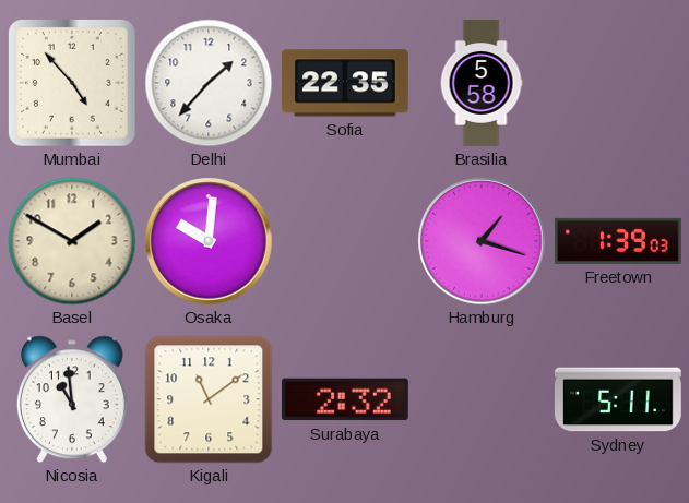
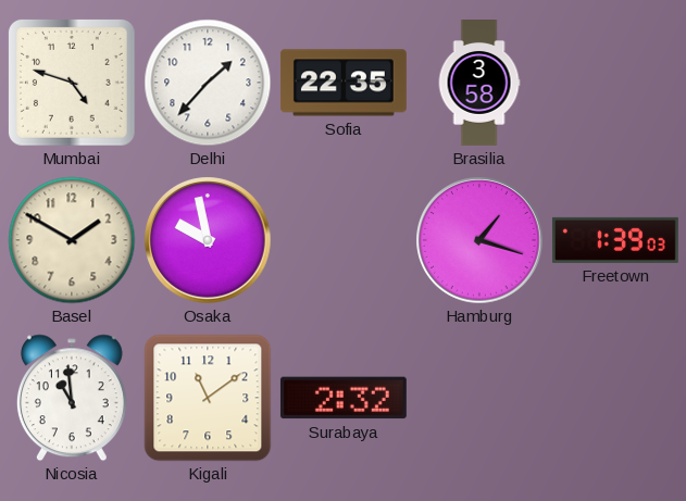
Mumbai: 4:53 -> 4:48 (72, 83)
Brasilia: 5:58 -> 3:58 (479, 84)
Osaka: 10:01 -> 9:58 (208, 240)
Sydney: 5:11 -> none (618, 399)
